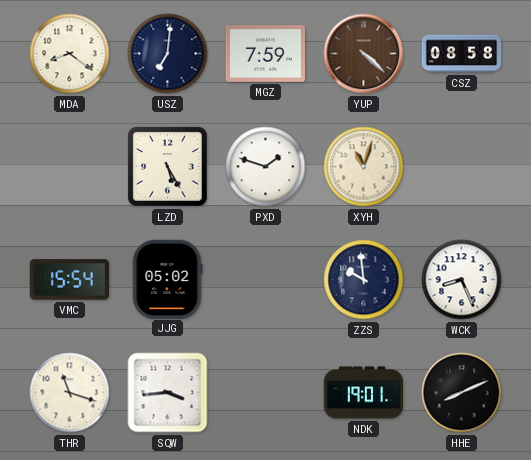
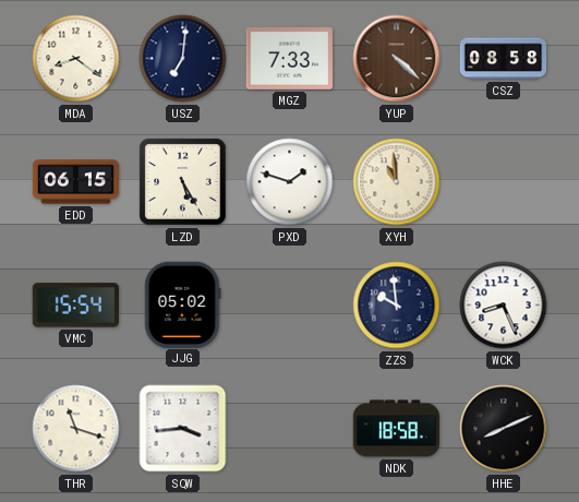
MGZ: 7:59 -> 7:33 (289, 59)
EDD: none -> 06:15 (76, 182)
XYH: 11:03 -> 10:59 (397, 182)
NDK: 19:01 -> 18:58 (397, 429)
